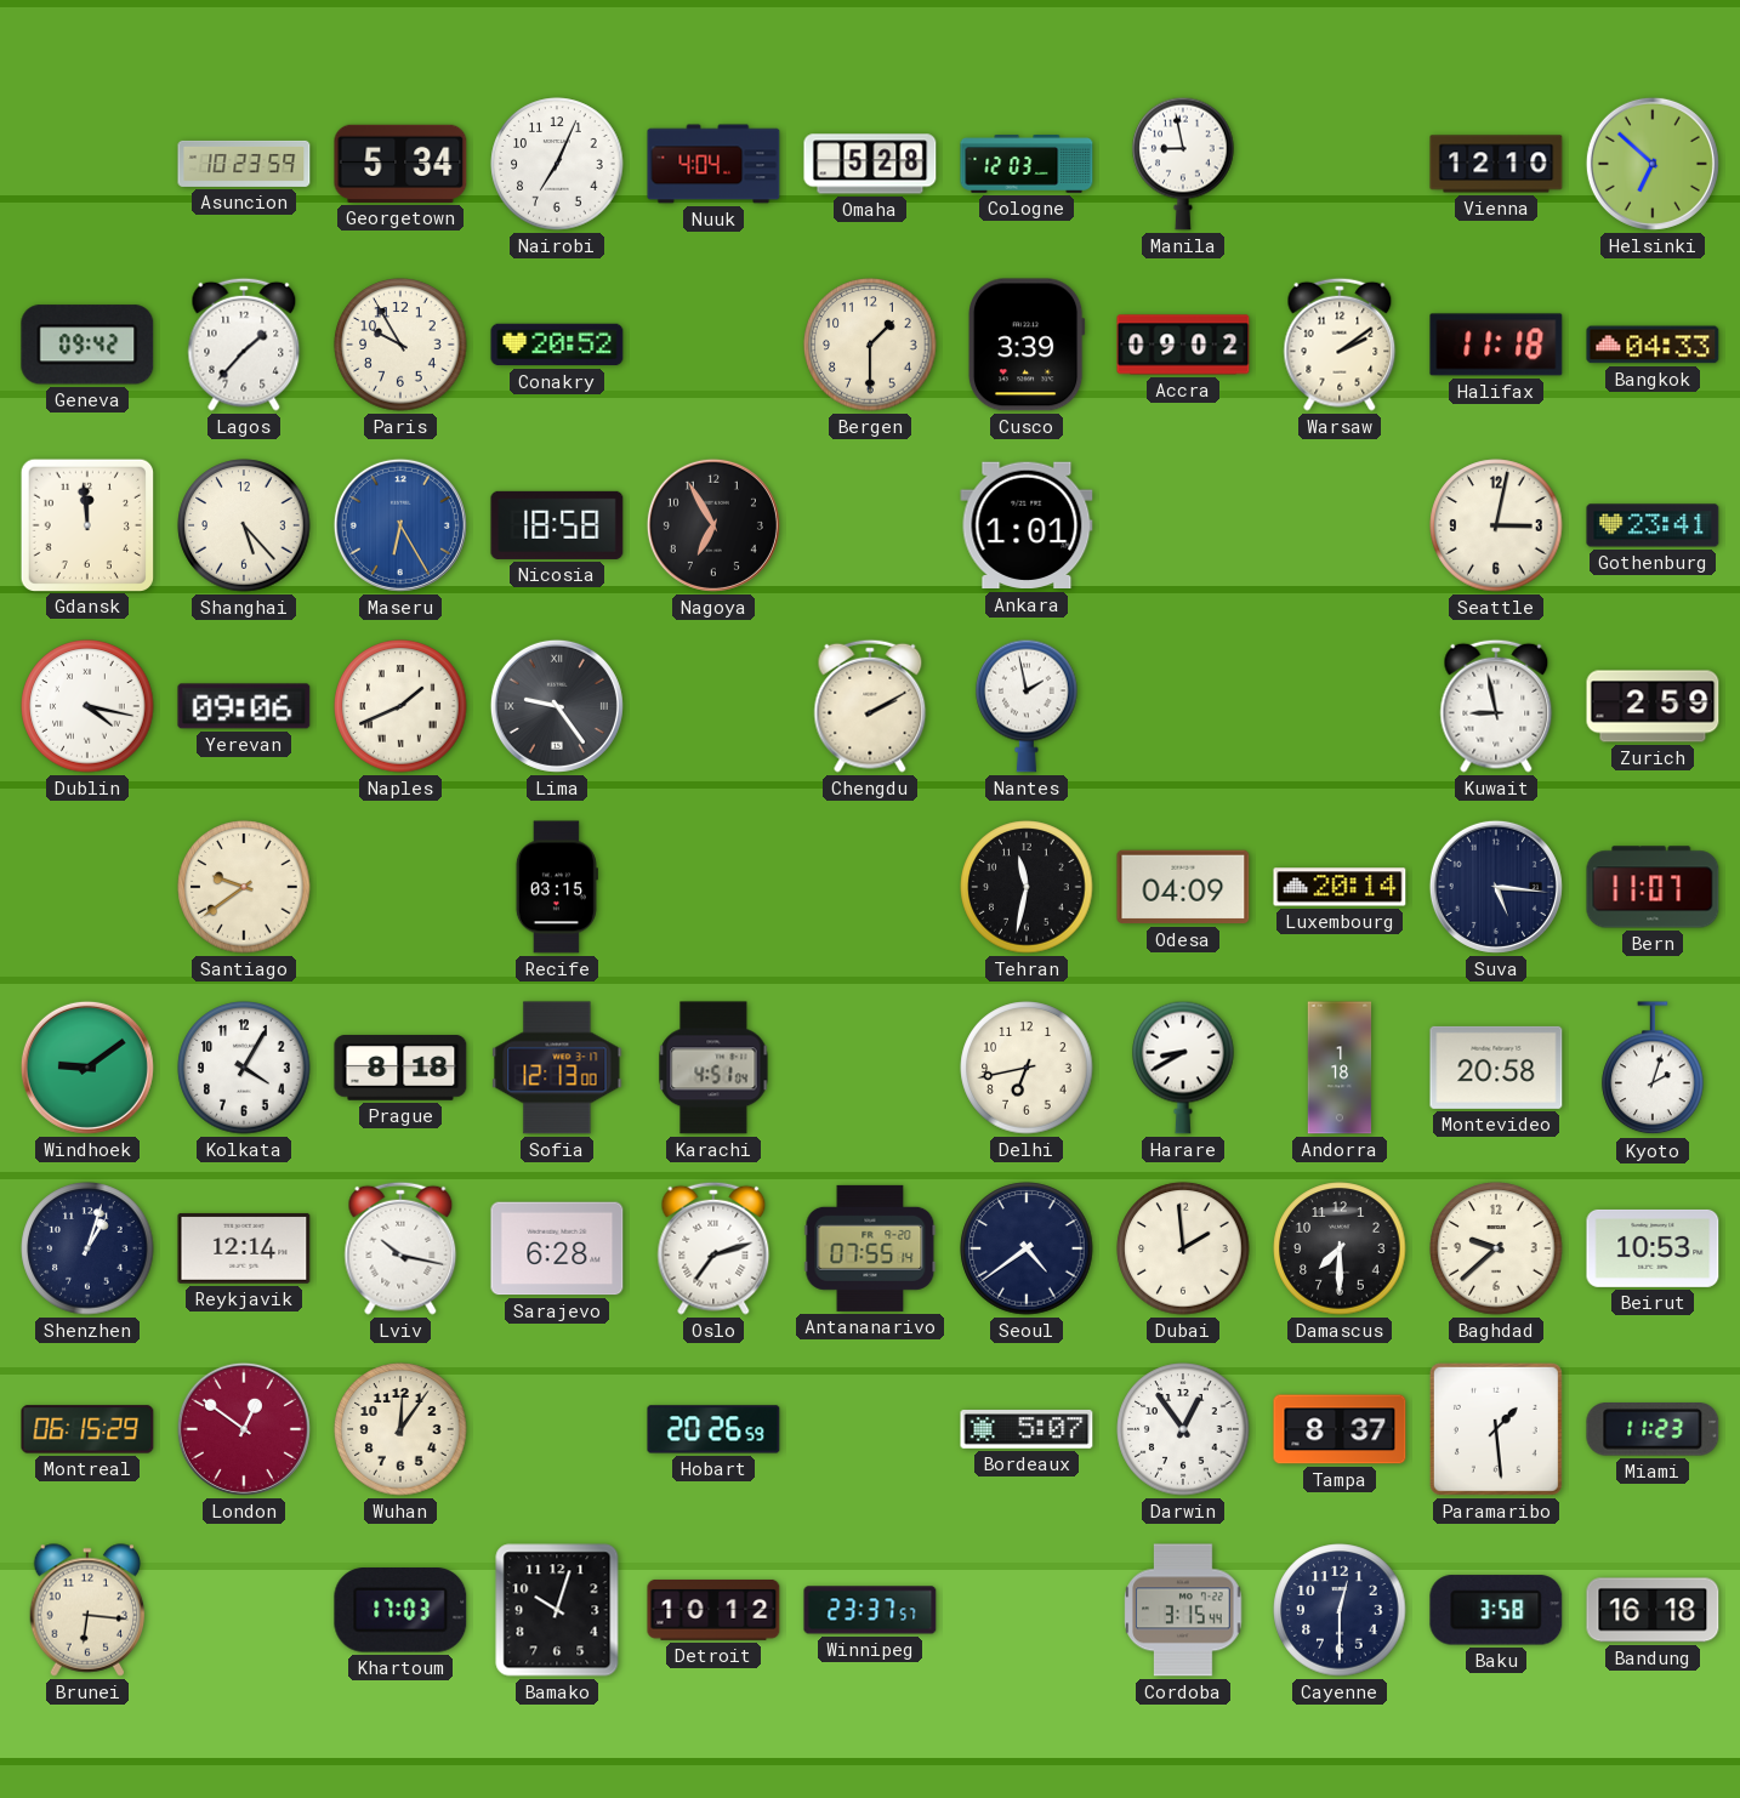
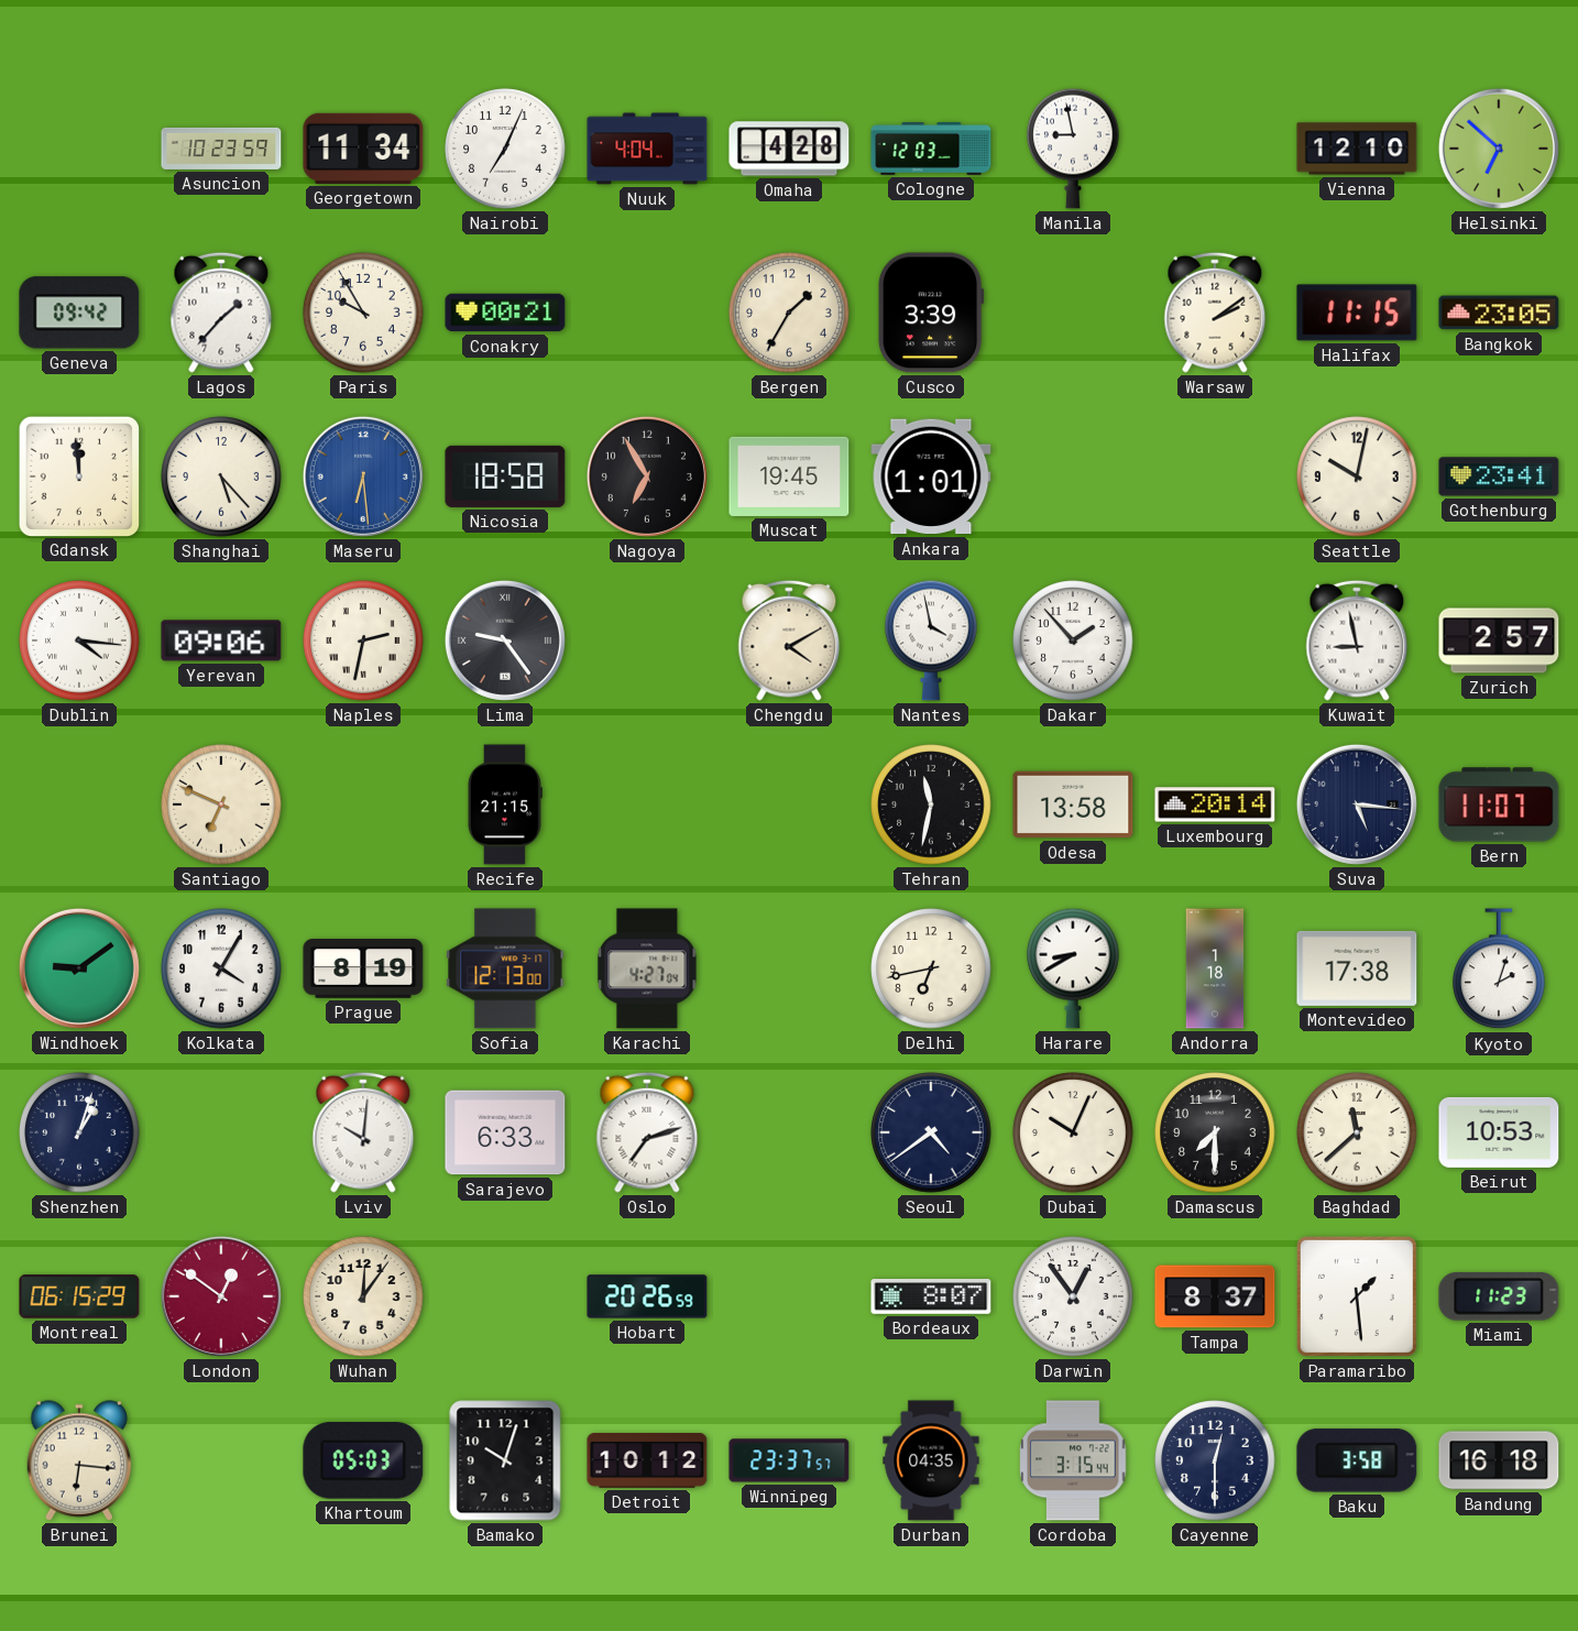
Georgetown: 5:34 -> 11:34 (363, 149)
Omaha: 5:28 -> 4:28 (789, 149)
Conakry: 20:52 -> 00:21 (505, 313)
Bergen: 1:30 -> 1:35 (789, 313)
Accra: 09:02 -> none (1183, 345)
Halifax: 11:18 -> 11:15 (1357, 313)
Bangkok: 04:33 -> 23:05 (1499, 313)
Maseru: 6:25 -> 6:29 (363, 477)
Muscat: none -> 19:45 (789, 477)
Seattle: 3:02 -> 10:02 (1357, 477)
Dublin: 4:17 -> 4:16 (79, 641)
Naples: 1:41 -> 2:32 (363, 641)
Chengdu: 2:10 -> 4:10 (789, 641)
Nantes: 1:58 -> 3:58 (931, 641)
Dakar: none -> 1:53 (1073, 641)
Zurich: 2:59 -> 2:57 (1499, 641)
Santiago: 9:39 -> 6:49 (221, 804)
Recife: 03:15 -> 21:15 (505, 804)
Odesa: 04:09 -> 13:58 (1073, 804)
Prague: 8:18 -> 8:19 (363, 968)
Karachi: 4:51 -> 4:27 (647, 968)
Montevideo: 20:58 -> 17:38 (1357, 968)
Reykjavik: 12:14 -> none (244, 1248)
Lviv: 10:17 -> 10:01 (363, 1132)
Sarajevo: 6:28 -> 6:33 (505, 1132)
Antananarivo: 07:55 -> none (870, 1248)
Dubai: 1:59 -> 10:04 (1073, 1132)
Baghdad: 9:38 -> 11:38 (1357, 1132)
Bordeaux: 5:07 -> 8:07 (931, 1298)
Khartoum: 17:03 -> 05:03 (363, 1462)
Durban: none -> 04:35 (931, 1460)
